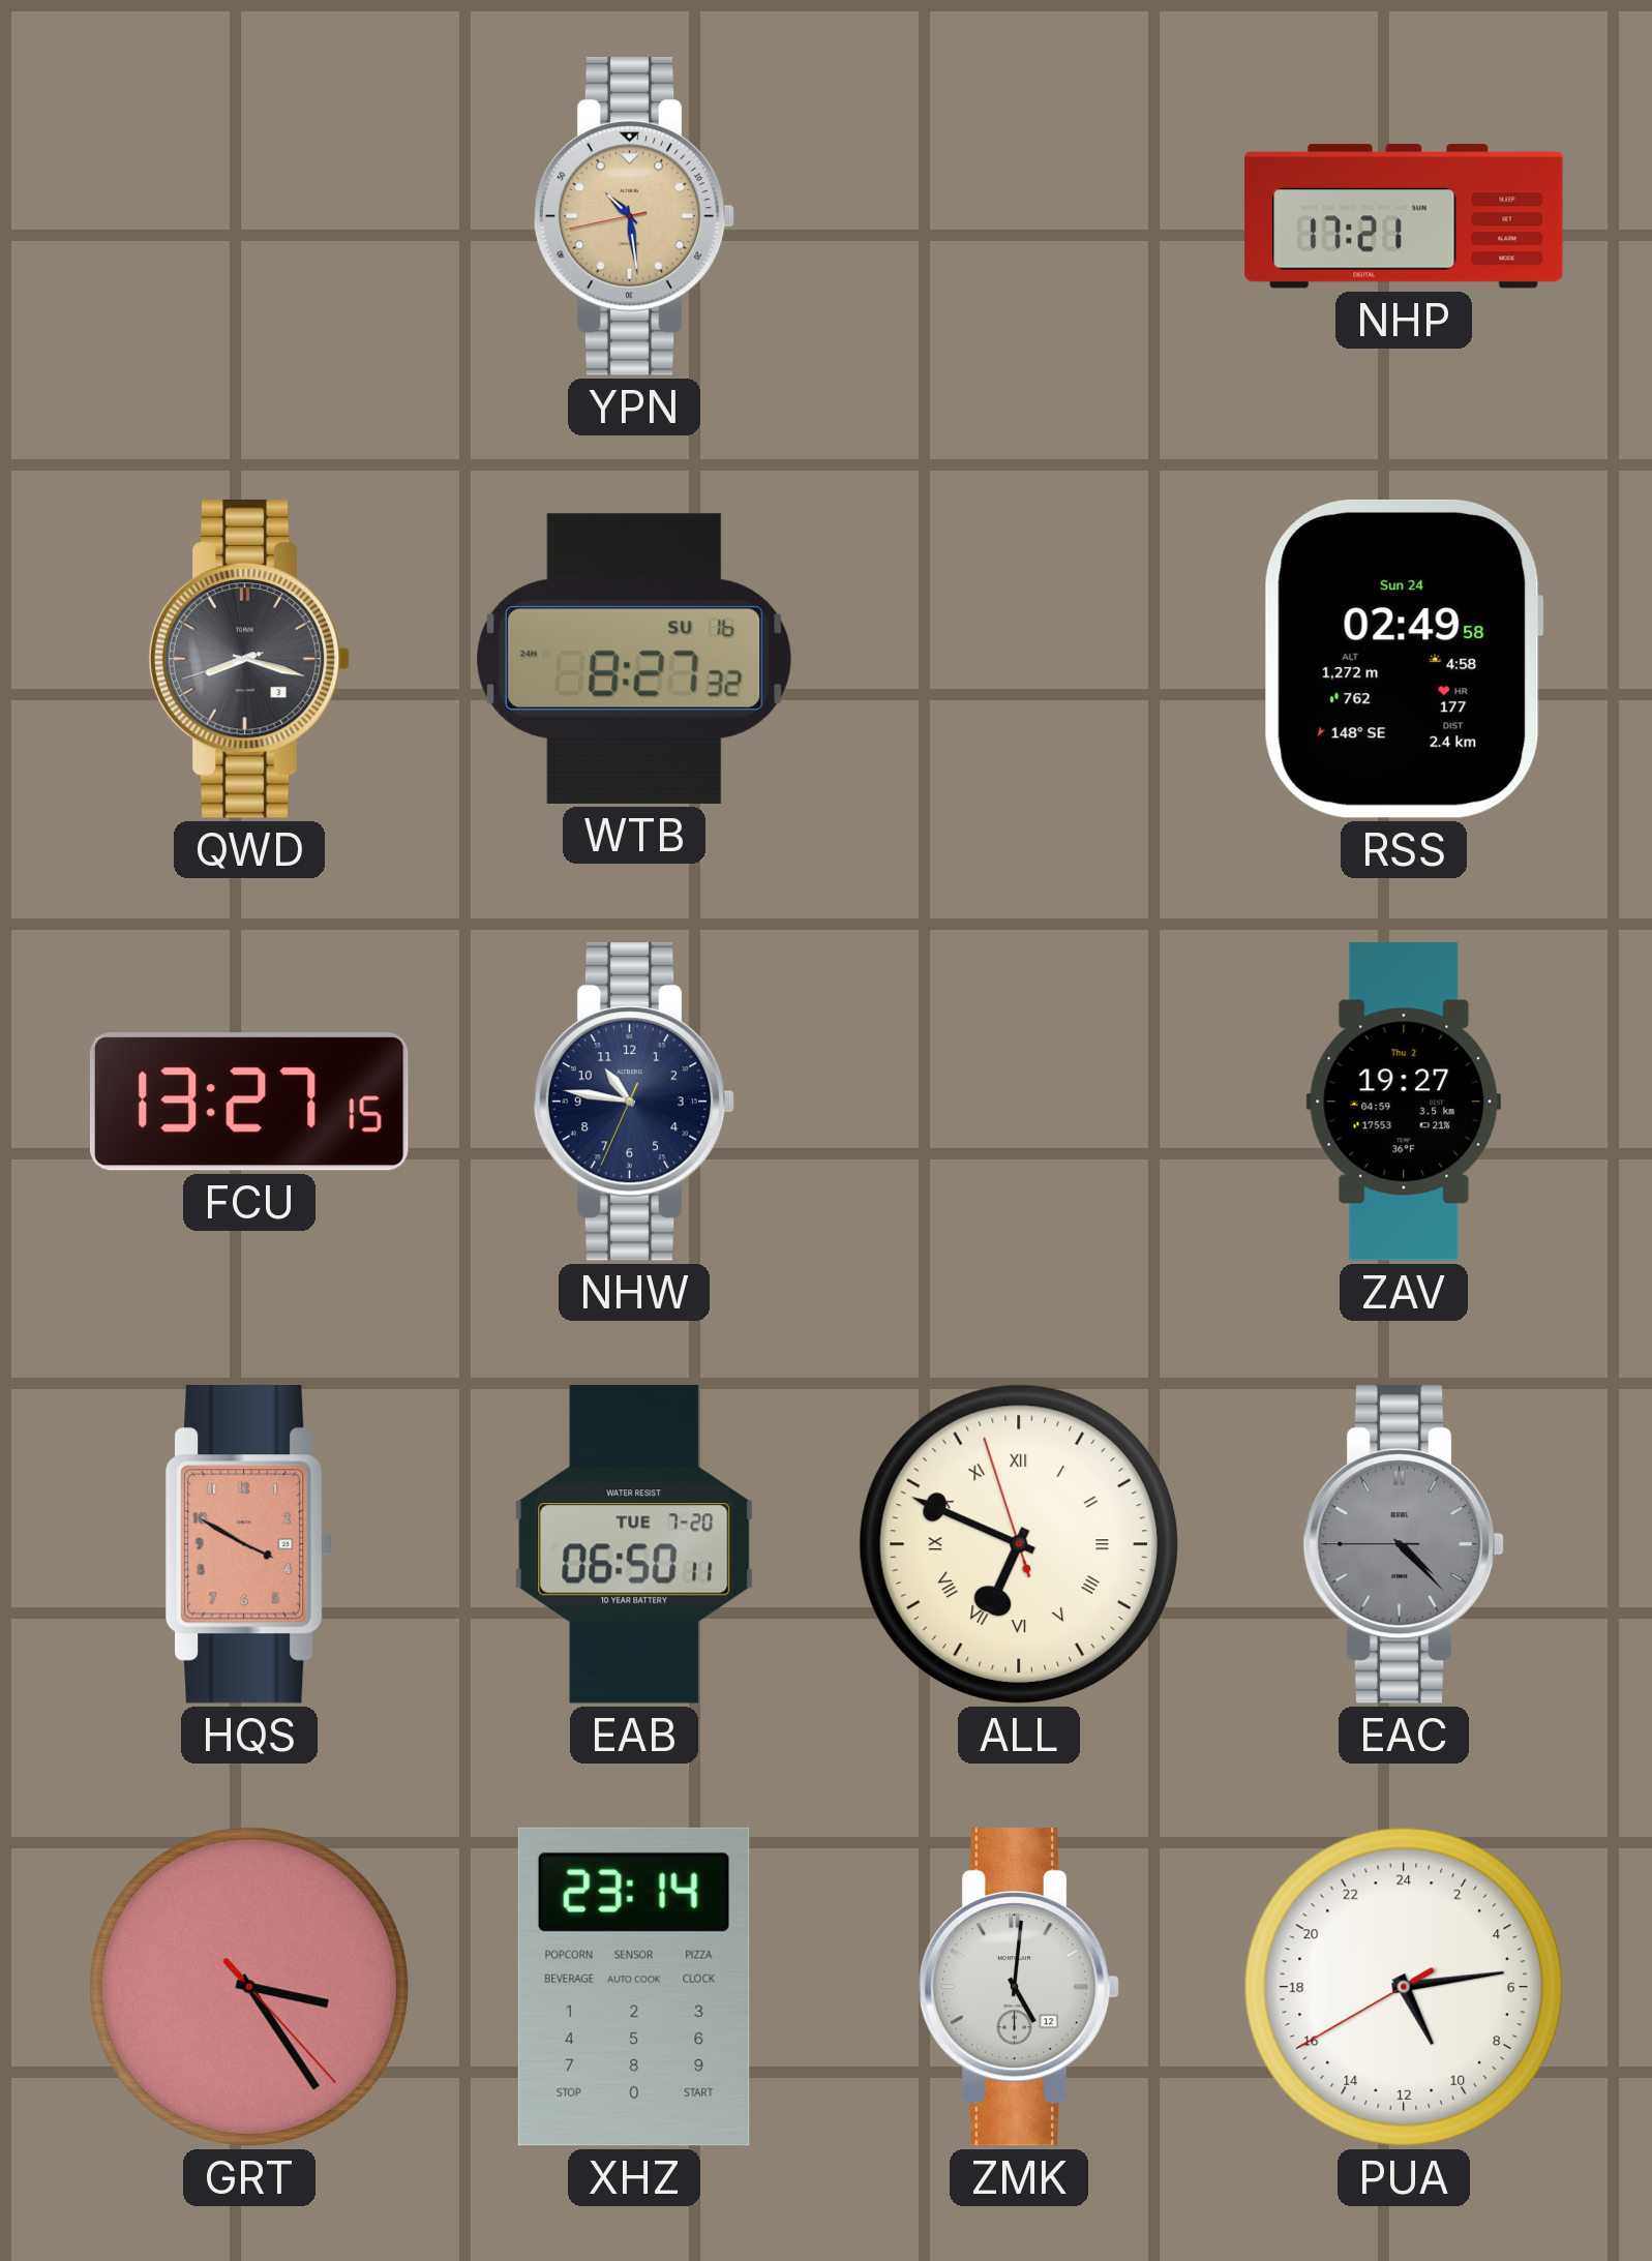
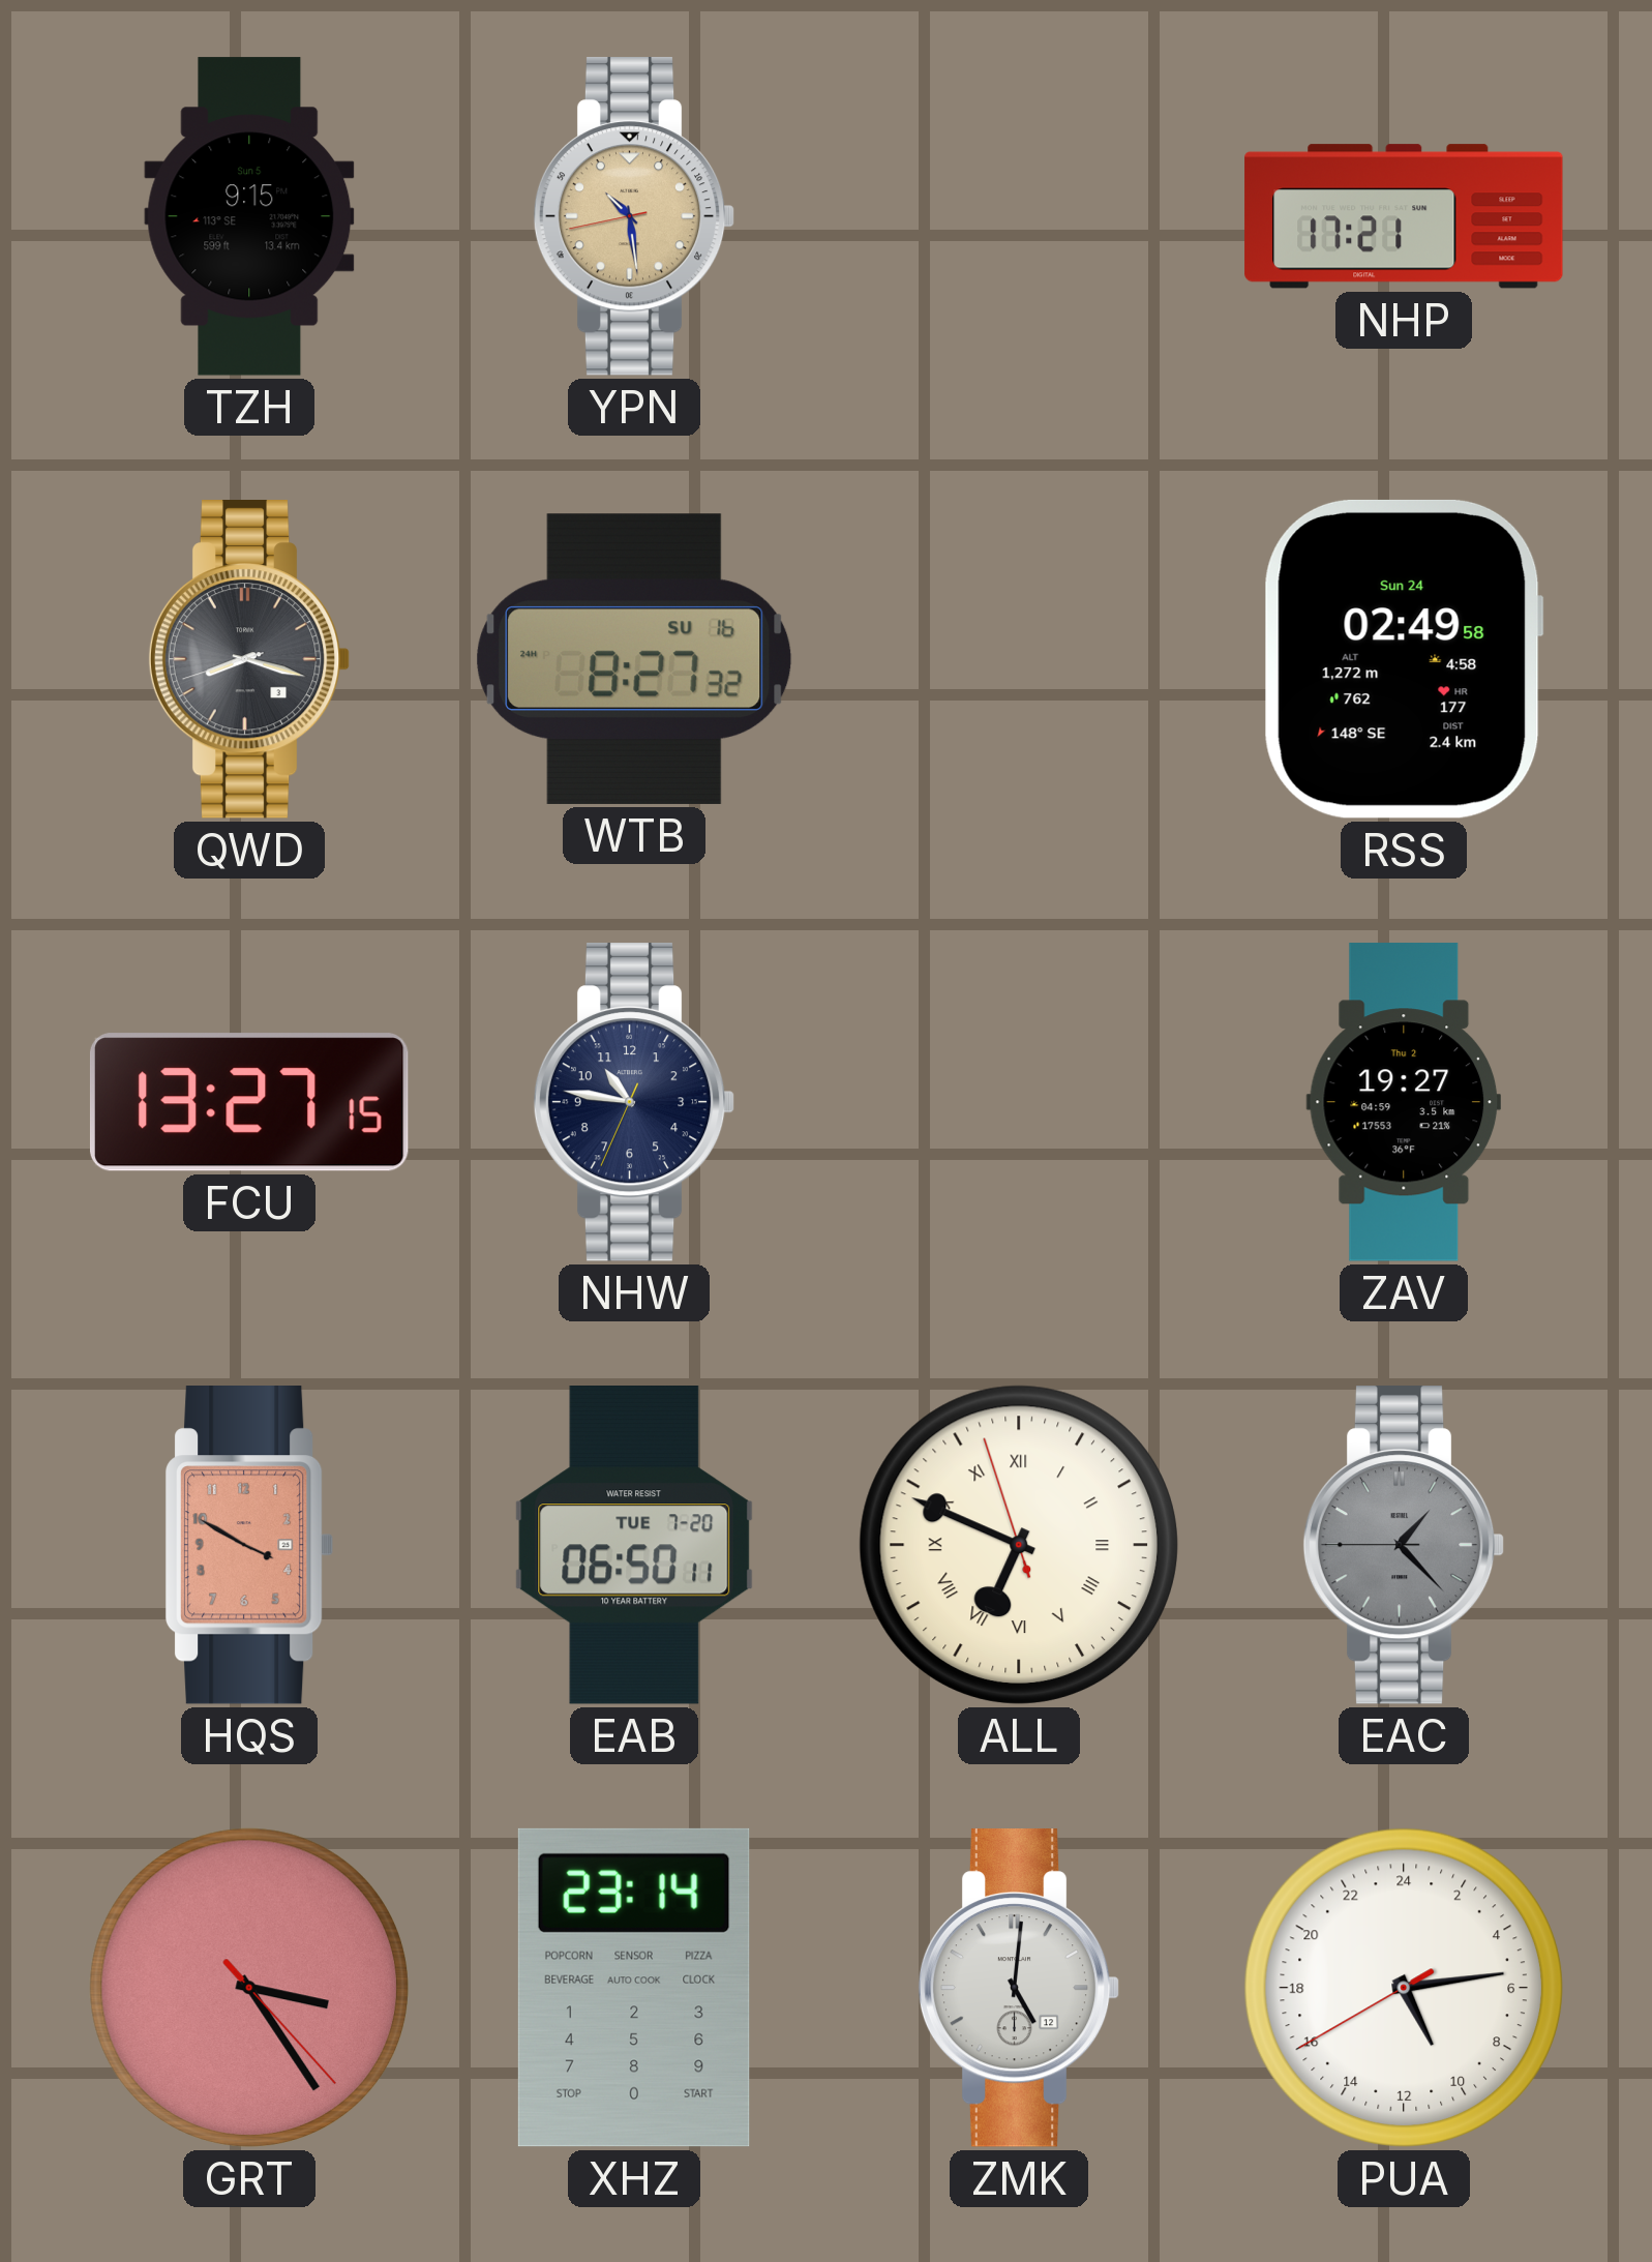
TZH: none -> 9:15 (249, 216)
EAC: 4:22 -> 1:22 (1404, 1546)
